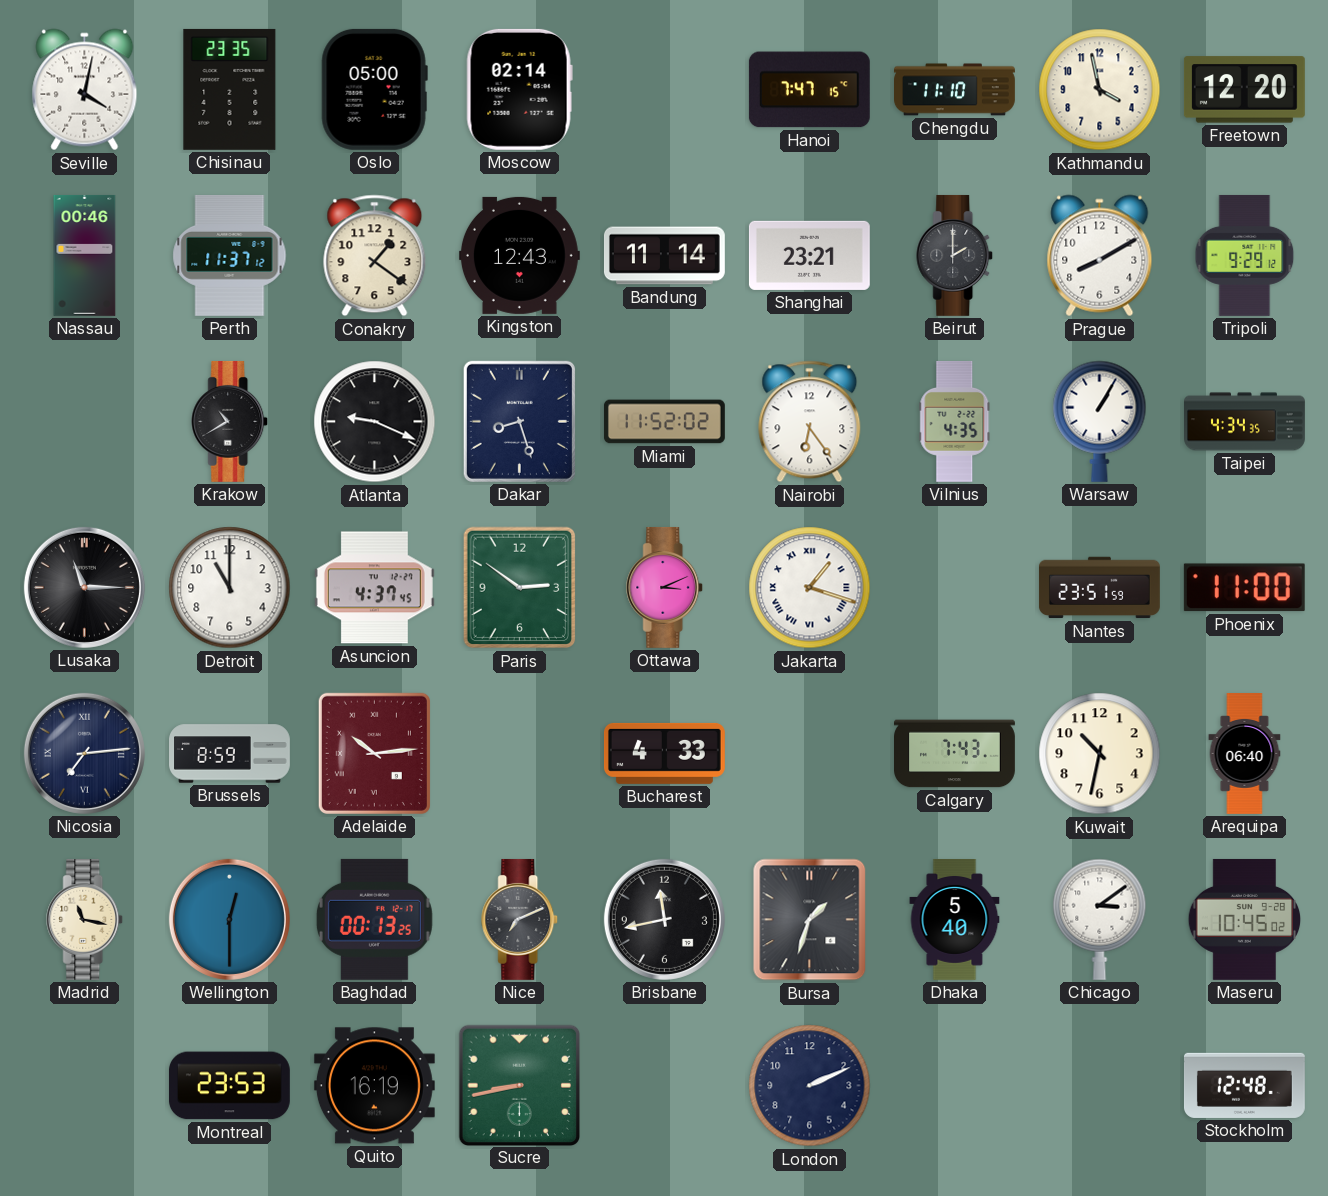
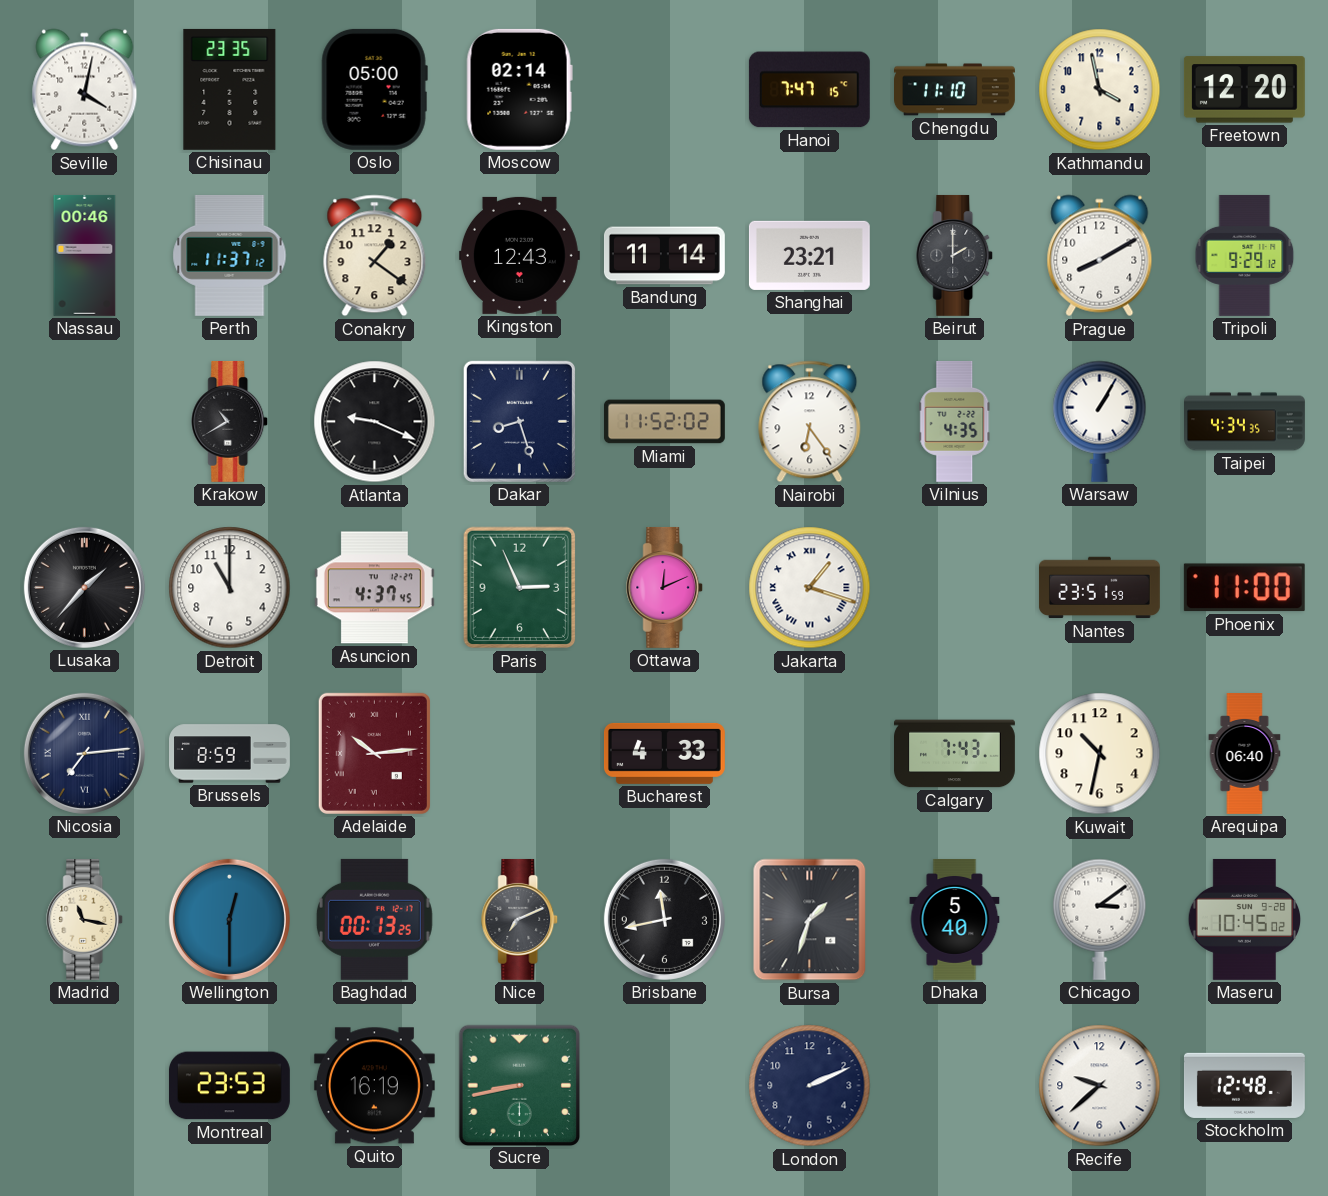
Lusaka: 11:15 -> 1:37 (84, 587)
Paris: 2:51 -> 2:56 (520, 588)
Ottawa: 3:11 -> 12:11 (665, 587)
Recife: none -> 9:38 (1100, 1086)
